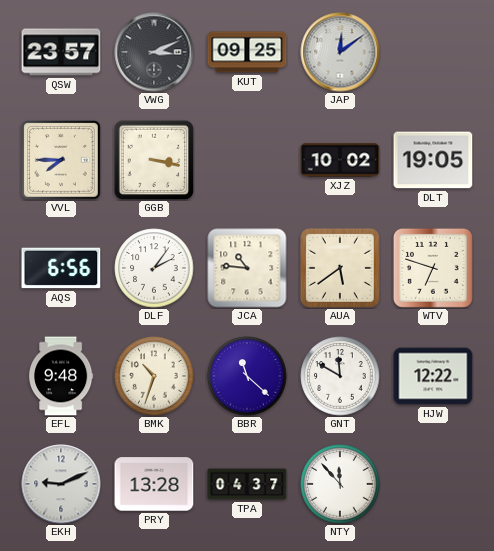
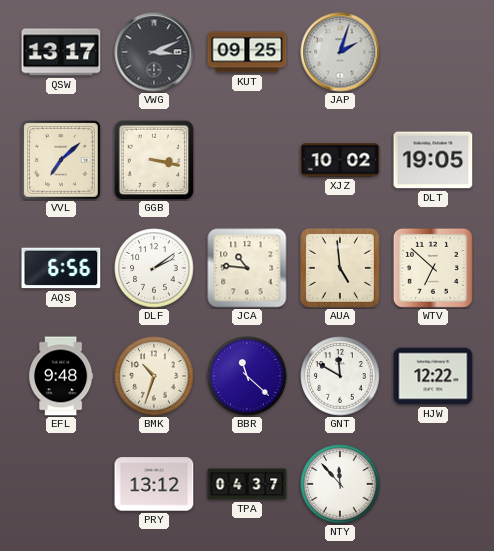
QSW: 23:57 -> 13:17 (61, 52)
JAP: 12:09 -> 2:03 (340, 52)
VVL: 7:45 -> 7:08 (61, 160)
DLF: 2:06 -> 2:09 (154, 268)
AUA: 5:39 -> 4:59 (340, 268)
WTV: 6:48 -> 6:52 (433, 268)
EKH: 9:11 -> none (61, 484)
PRY: 13:28 -> 13:12 (154, 484)
